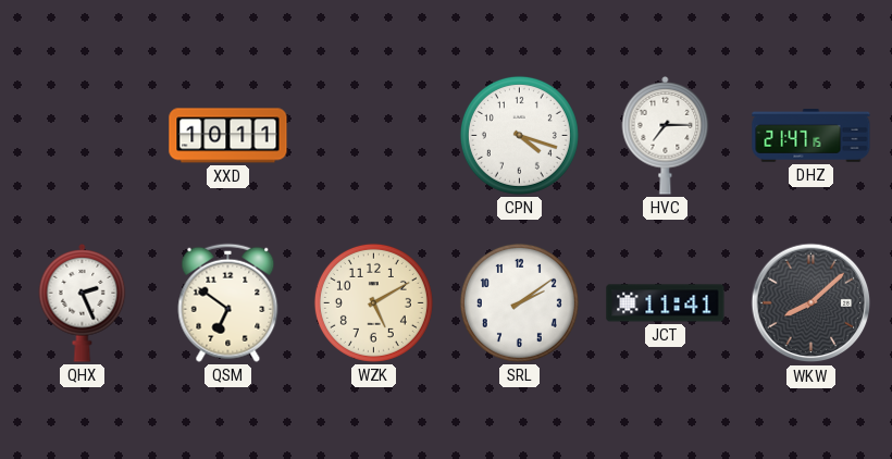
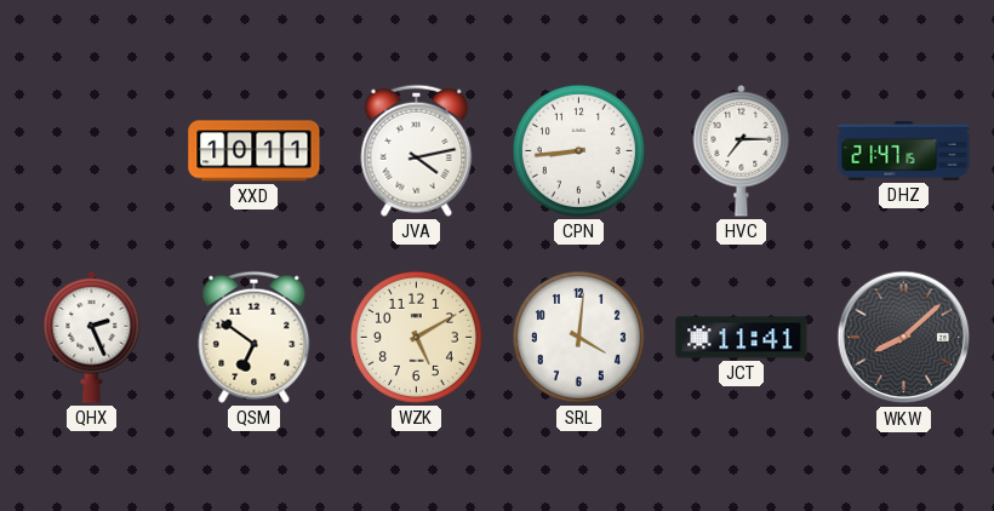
JVA: none -> 4:13 (417, 150)
CPN: 4:18 -> 8:44 (578, 150)
SRL: 2:09 -> 4:01 (578, 337)
